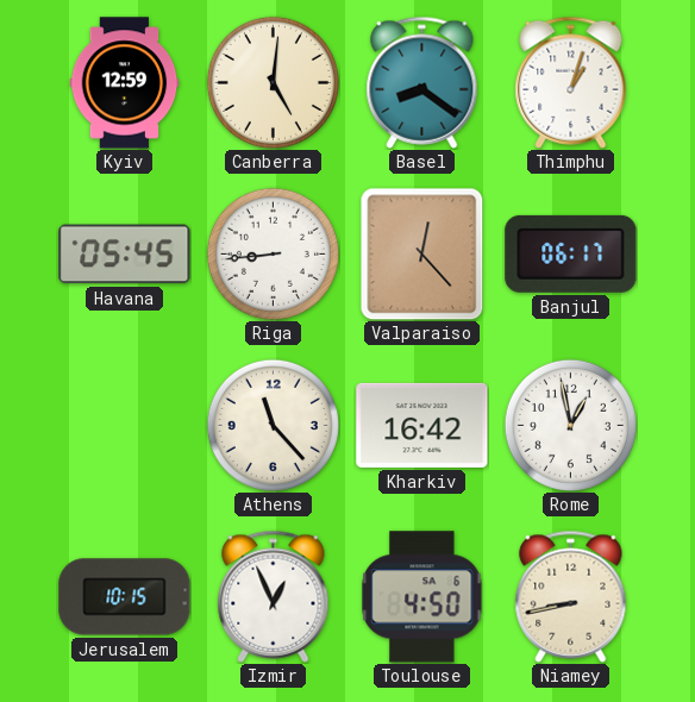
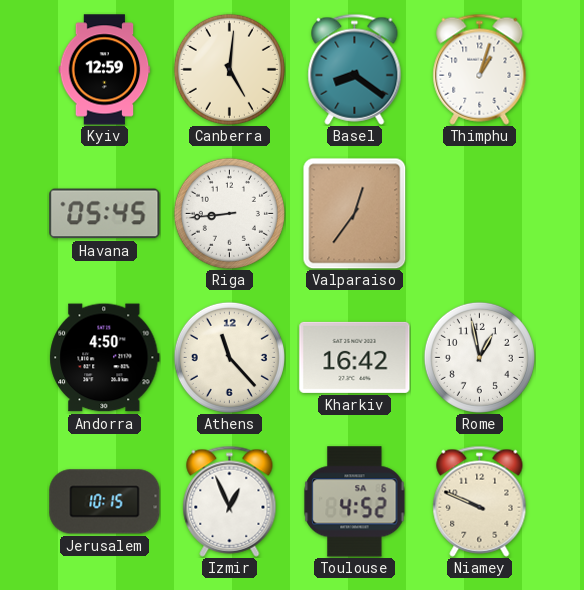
Valparaiso: 12:23 -> 12:36 (355, 213)
Banjul: 06:17 -> none (571, 253)
Andorra: none -> 4:50 (105, 358)
Toulouse: 4:50 -> 4:52 (355, 502)
Niamey: 8:43 -> 9:49 (480, 501)
